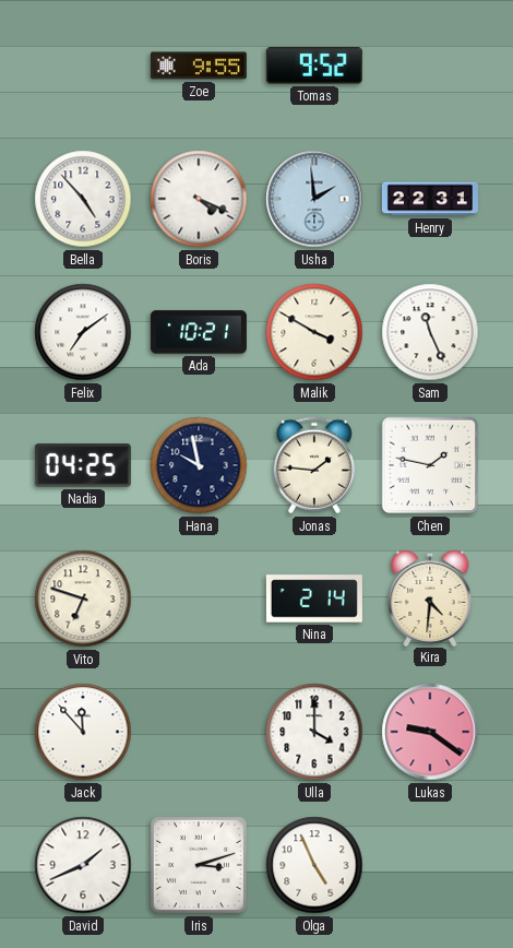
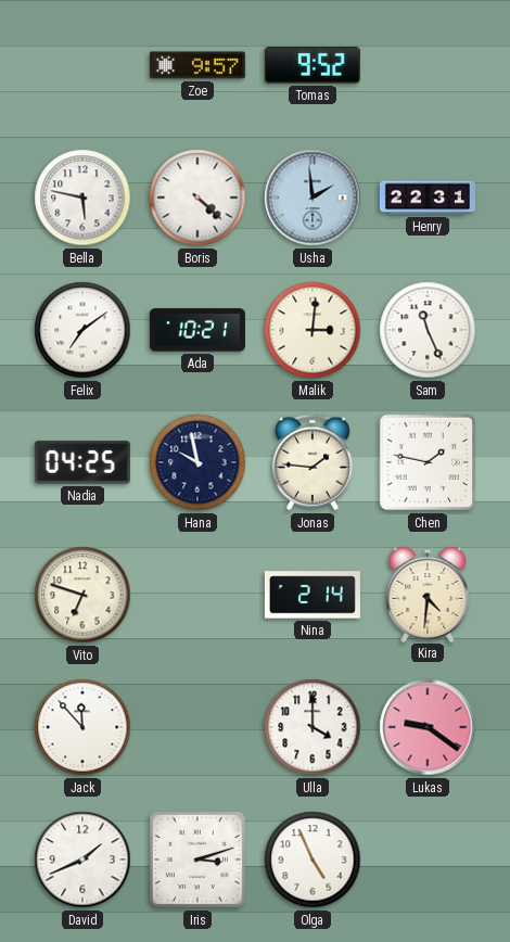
Zoe: 9:55 -> 9:57 (197, 65)
Bella: 4:53 -> 5:47 (82, 198)
Boris: 4:19 -> 4:22 (197, 198)
Malik: 3:50 -> 3:01 (313, 330)
